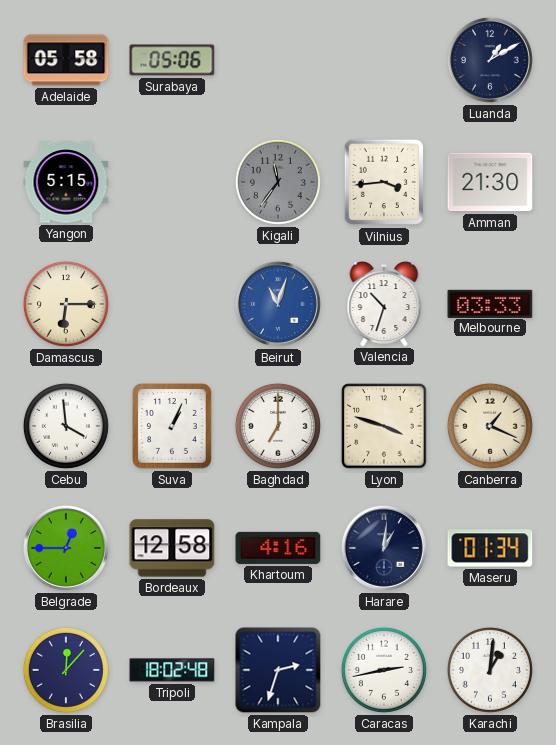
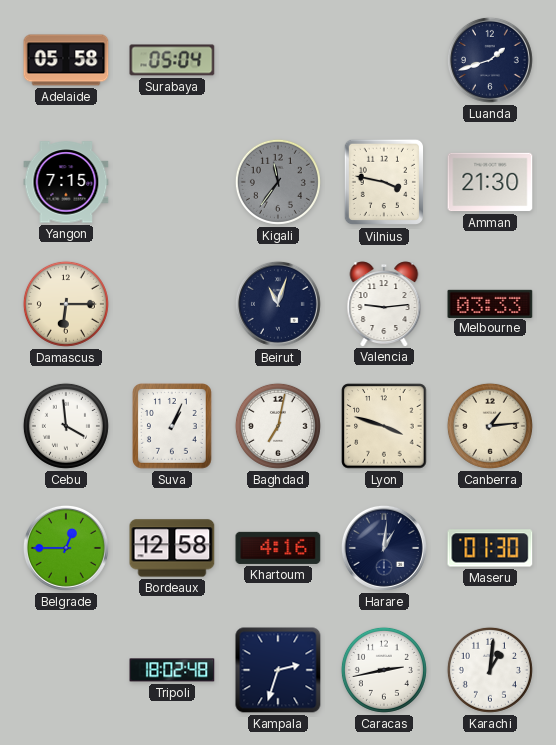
Surabaya: 05:06 -> 05:04 (172, 60)
Luanda: 1:10 -> 1:42 (490, 60)
Yangon: 5:15 -> 7:15 (66, 182)
Vilnius: 3:44 -> 3:47 (383, 182)
Beirut dial: blue -> navy (278, 304)
Valencia: 10:33 -> 9:14 (384, 304)
Baghdad: 7:00 -> 7:02 (278, 426)
Canberra: 1:19 -> 1:14 (490, 426)
Maseru: 01:34 -> 01:30 (490, 548)
Brasilia: 12:07 -> none (66, 670)
